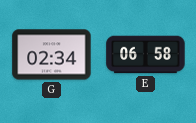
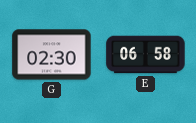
G: 02:34 -> 02:30 (52, 55)
